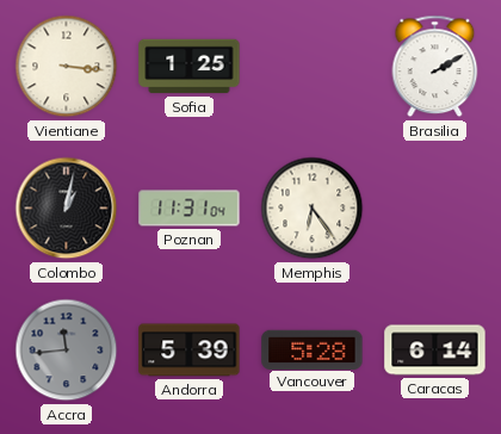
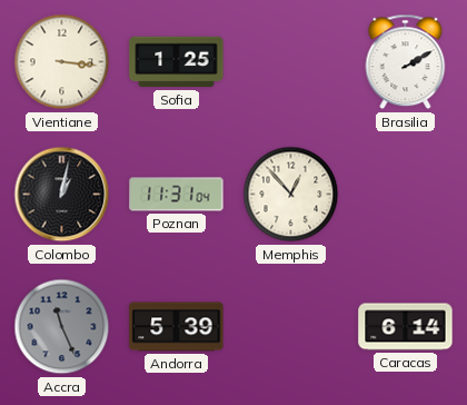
Memphis: 6:24 -> 12:53 (291, 195)
Accra: 11:44 -> 11:26 (62, 327)
Vancouver: 5:28 -> none (313, 349)
